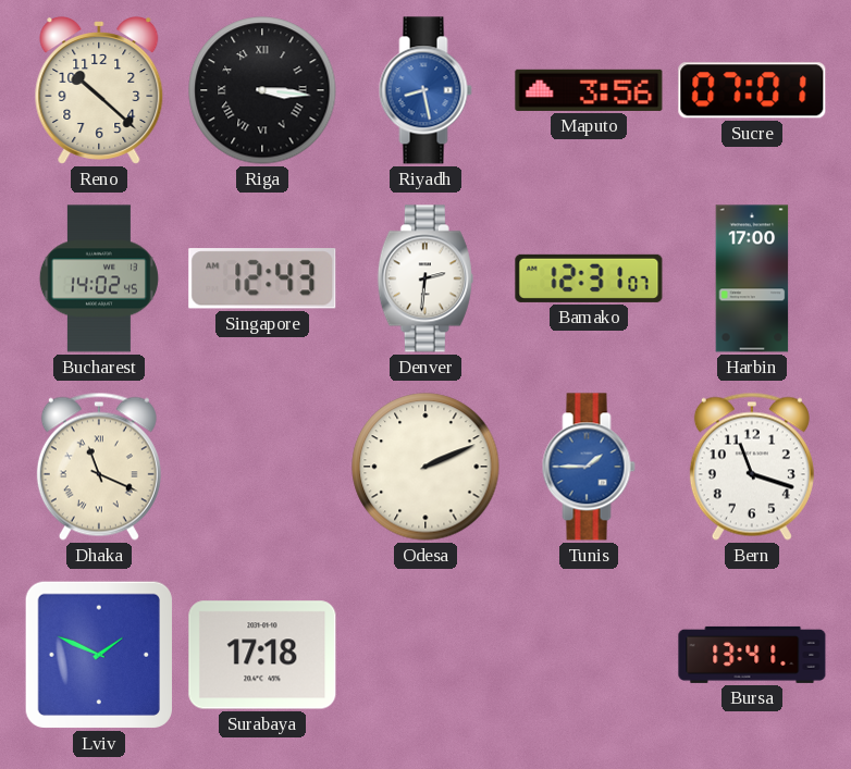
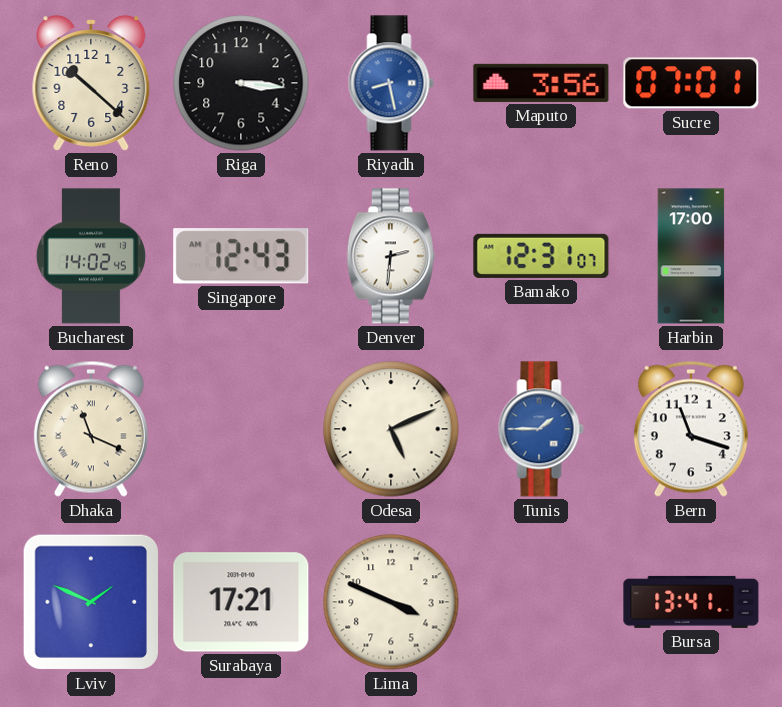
Riga numerals: Roman -> Arabic (241, 83)
Odesa: 2:11 -> 5:11 (391, 429)
Surabaya: 17:18 -> 17:21 (241, 602)
Lima: none -> 3:49 (391, 602)
